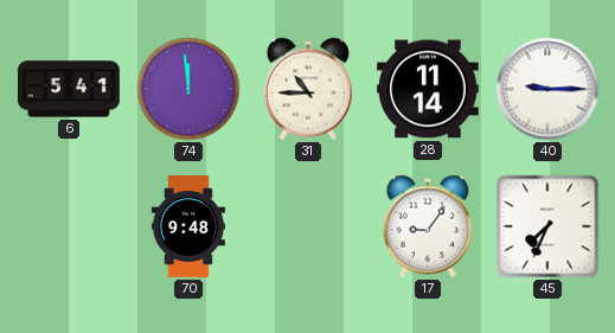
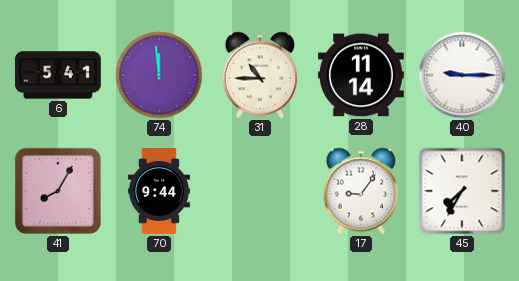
41: none -> 8:05 (58, 191)
70: 9:48 -> 9:44 (159, 192)
45: 7:34 -> 7:35 (462, 191)
